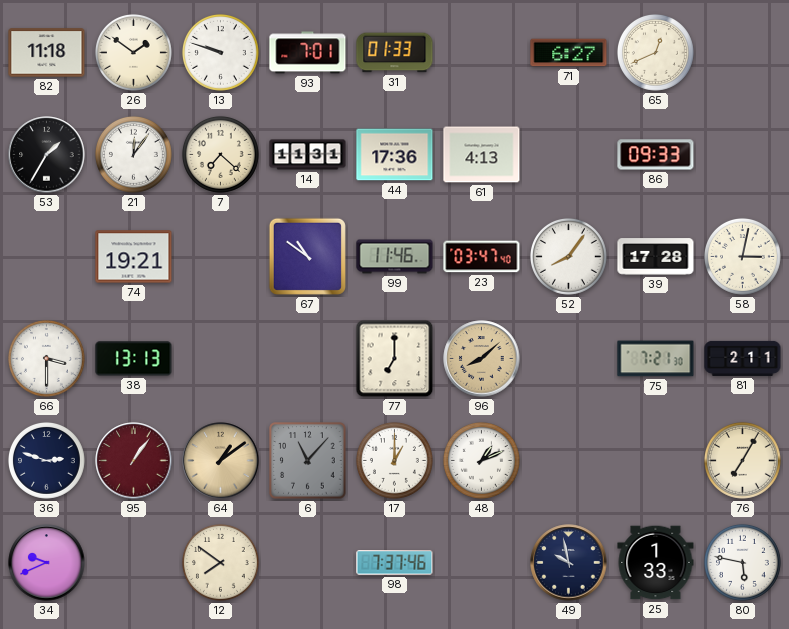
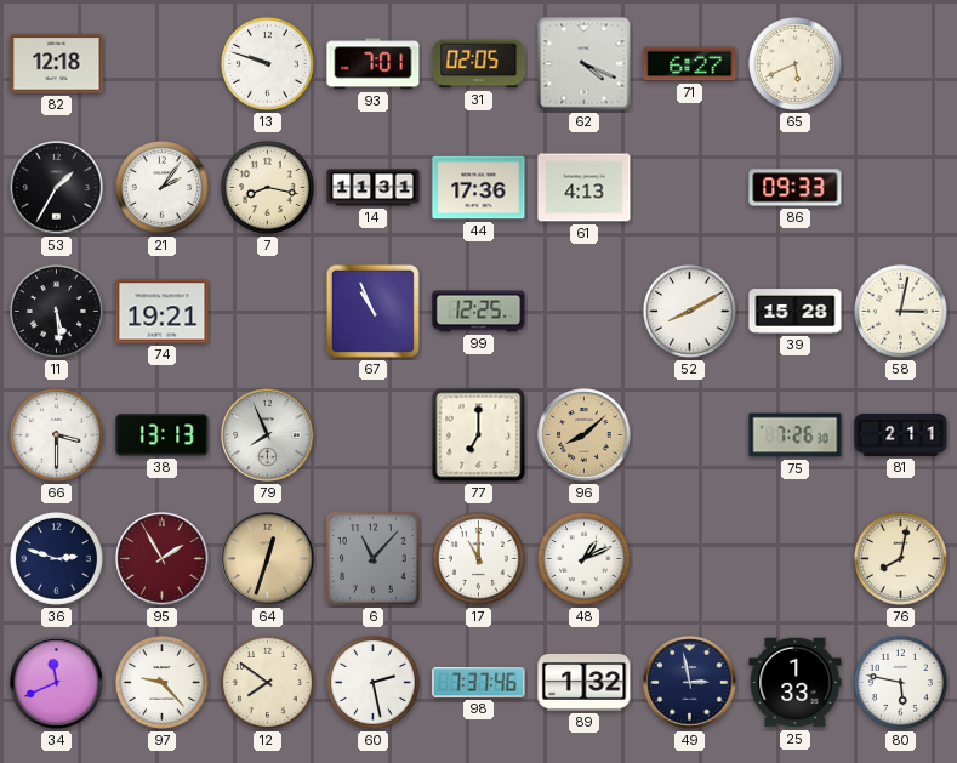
82: 11:18 -> 12:18 (57, 64)
26: 1:51 -> none (133, 52)
31: 01:33 -> 02:05 (479, 64)
62: none -> 4:19 (585, 64)
65: 12:41 -> 5:41 (794, 63)
21: 12:06 -> 2:06 (161, 187)
7: 7:22 -> 8:17 (267, 187)
11: none -> 5:29 (56, 311)
67: 10:51 -> 10:56 (372, 311)
99: 11:46 -> 12:25 (479, 312)
23: 03:47 -> none (482, 257)
52: 8:06 -> 8:10 (689, 311)
39: 17:28 -> 15:28 (796, 312)
79: none -> 7:56 (268, 435)
75: 7:21 -> 7:26 (796, 435)
95: 1:06 -> 1:55 (163, 559)
64: 1:09 -> 12:33 (268, 559)
17: 1:00 -> 11:00 (478, 558)
76: 7:05 -> 8:02 (900, 558)
34: 9:41 -> 11:41 (57, 683)
97: none -> 9:23 (161, 682)
60: none -> 2:28 (372, 682)
89: none -> 1:32 (585, 682)
49: 9:58 -> 2:58 (690, 683)
